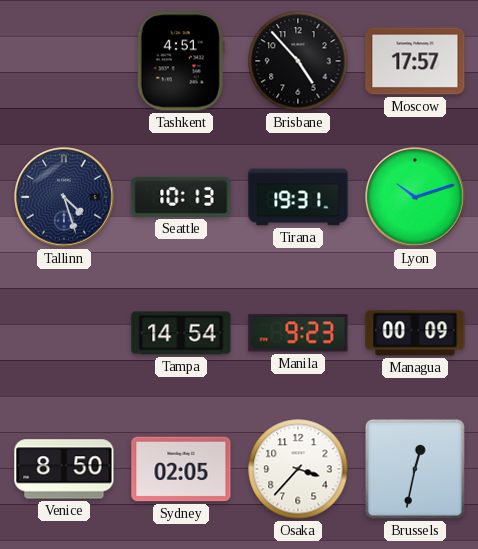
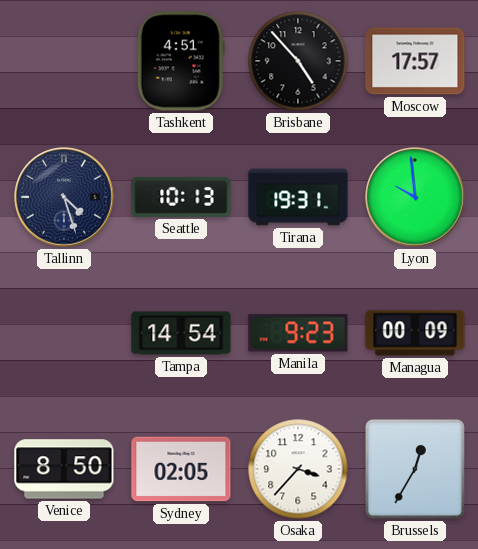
Lyon: 10:12 -> 9:59 (415, 197)
Brussels: 12:32 -> 12:35 (415, 469)
